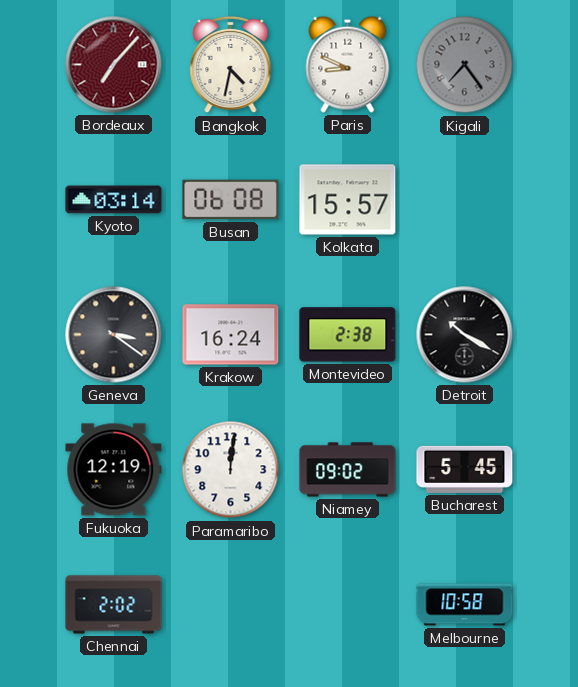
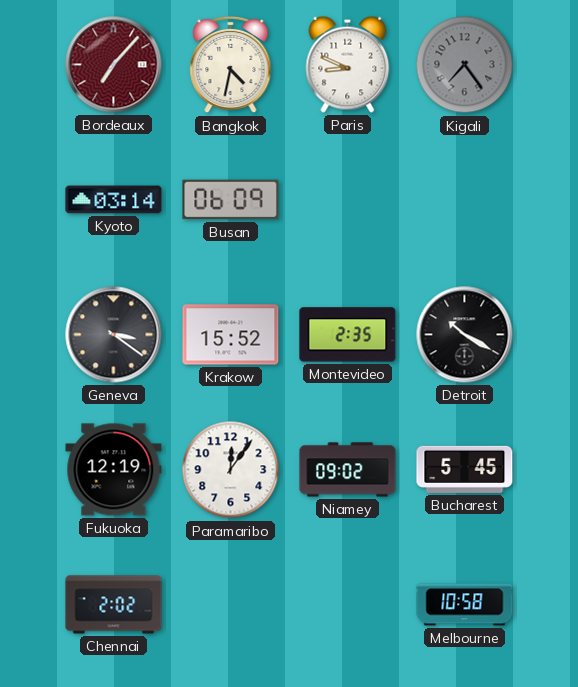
Busan: 06:08 -> 06:09 (231, 200)
Kolkata: 15:57 -> none (348, 200)
Krakow: 16:24 -> 15:52 (231, 335)
Montevideo: 2:38 -> 2:35 (348, 335)
Paramaribo: 12:01 -> 12:06 (231, 470)
